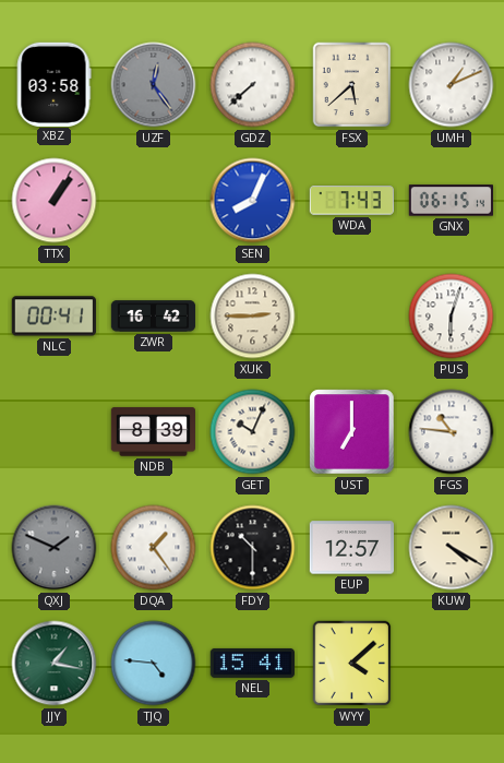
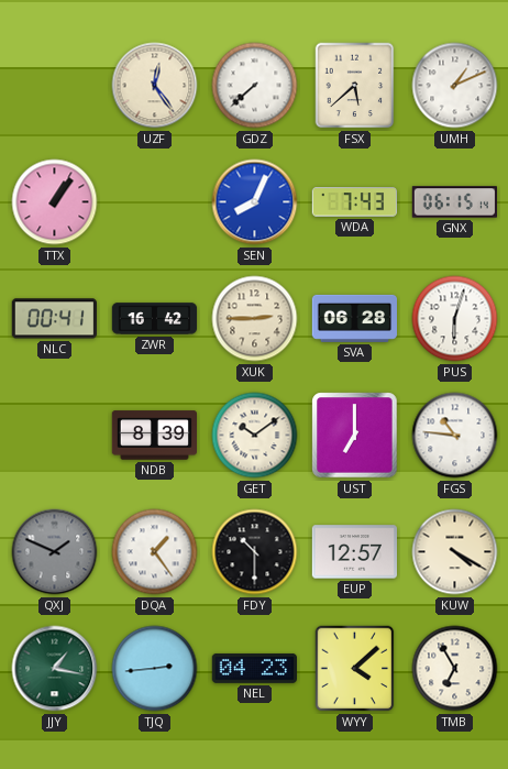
XBZ: 03:58 -> none (55, 84)
UZF dial: grey -> cream (155, 86)
SVA: none -> 06:28 (354, 318)
GET: 10:04 -> 10:09 (255, 436)
TJQ: 4:46 -> 2:44 (155, 669)
NEL: 15:41 -> 04:23 (254, 668)
TMB: none -> 6:55 (455, 669)
